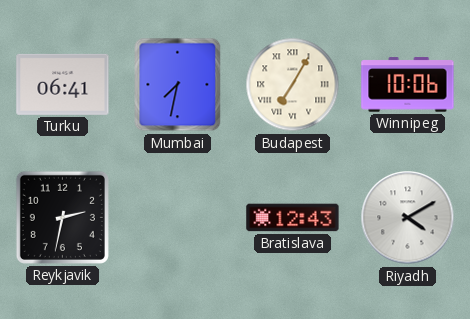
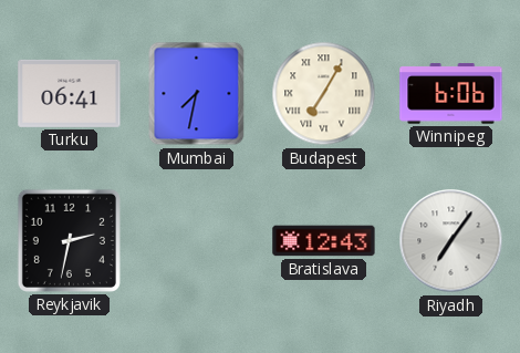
Winnipeg: 10:06 -> 6:06 (451, 94)
Riyadh: 4:10 -> 7:06 (451, 241)
